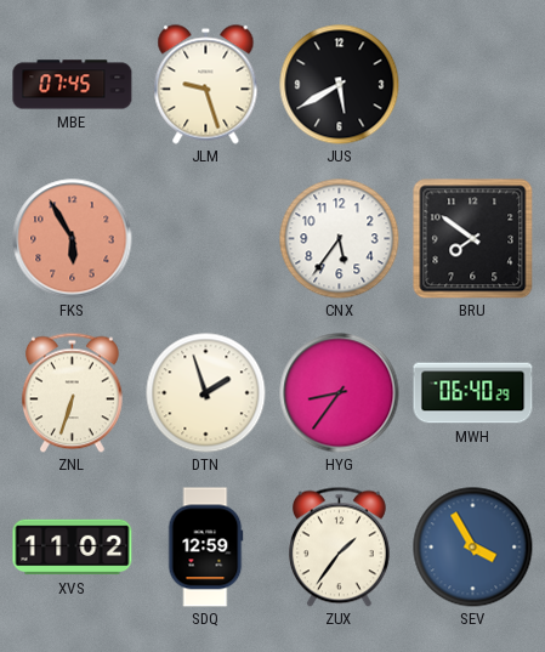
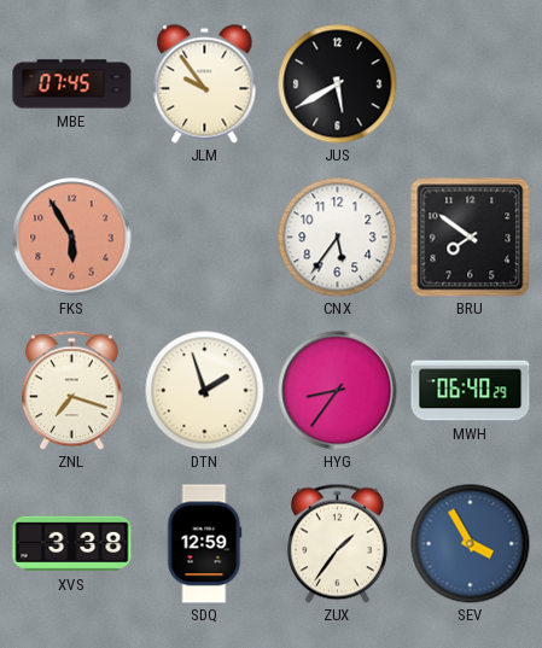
JLM: 9:27 -> 9:54 (205, 84)
ZNL: 6:33 -> 7:18 (71, 390)
XVS: 11:02 -> 3:38 (72, 544)
